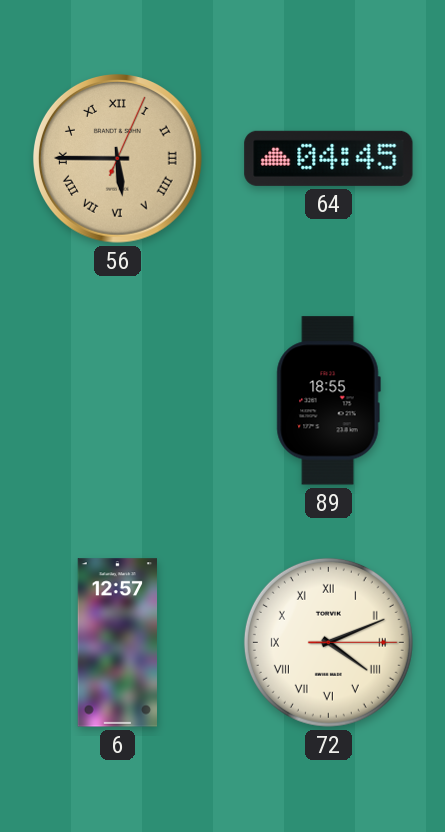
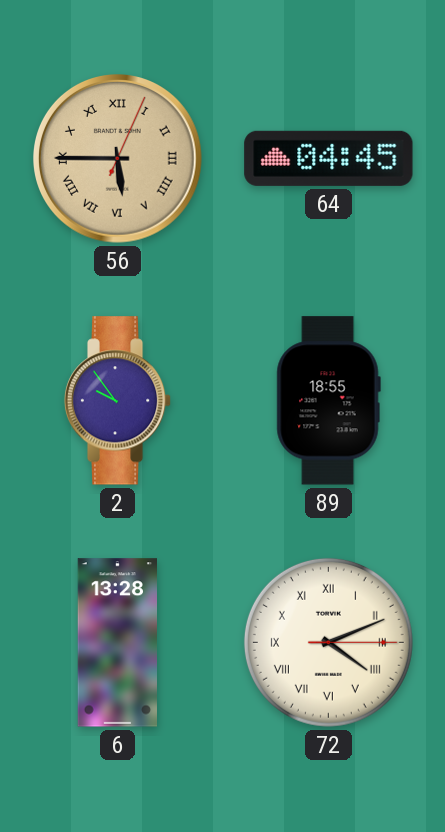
2: none -> 9:54 (118, 401)
6: 12:57 -> 13:28 (118, 643)
